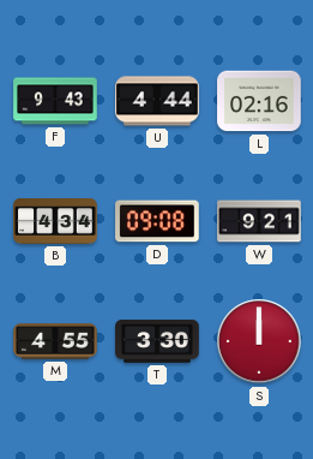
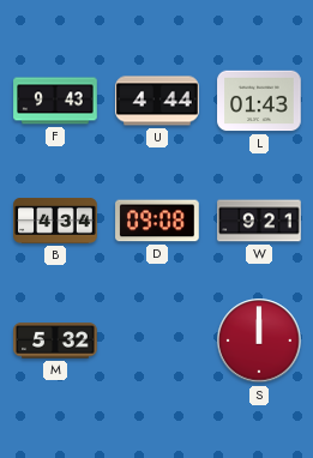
L: 02:16 -> 01:43 (259, 101)
M: 4:55 -> 5:32 (55, 341)
T: 3:30 -> none (157, 341)
